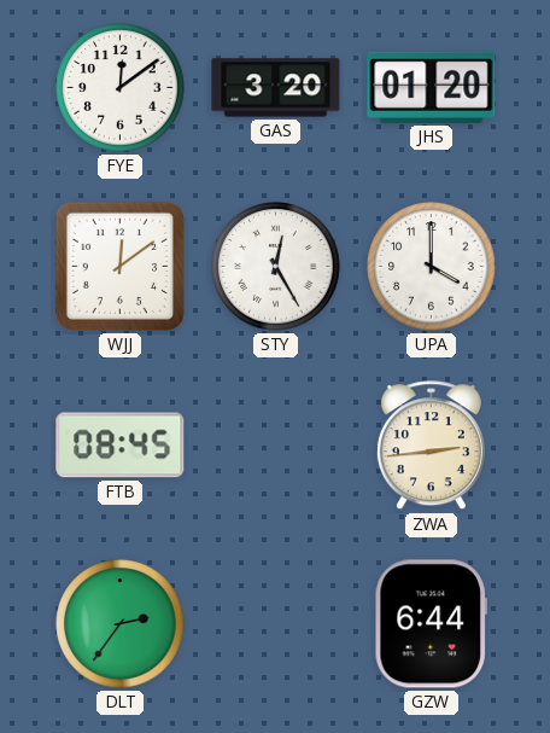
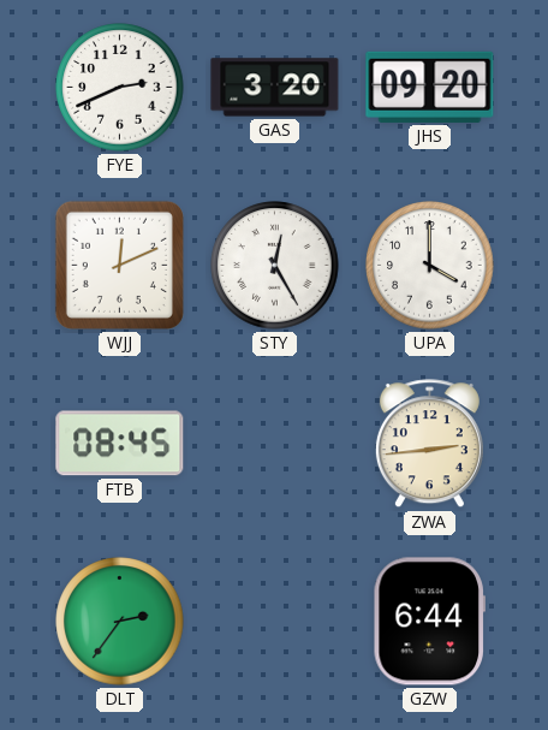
FYE: 12:09 -> 2:41 (120, 88)
JHS: 01:20 -> 09:20 (430, 87)
WJJ: 12:09 -> 12:11 (119, 265)
